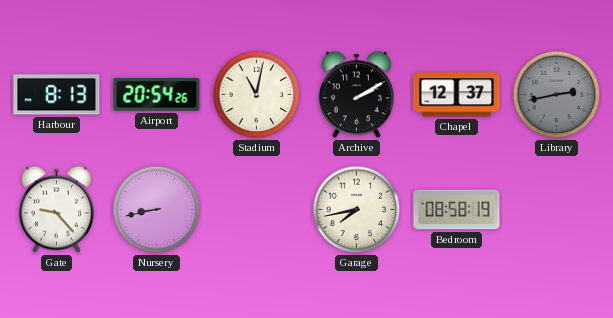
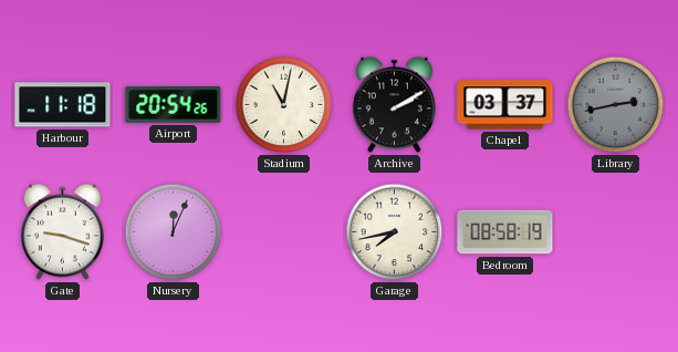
Harbour: 8:13 -> 11:18 (63, 105)
Chapel: 12:37 -> 03:37 (505, 105)
Gate: 9:23 -> 9:18 (62, 232)
Nursery: 8:43 -> 12:04 (174, 232)
